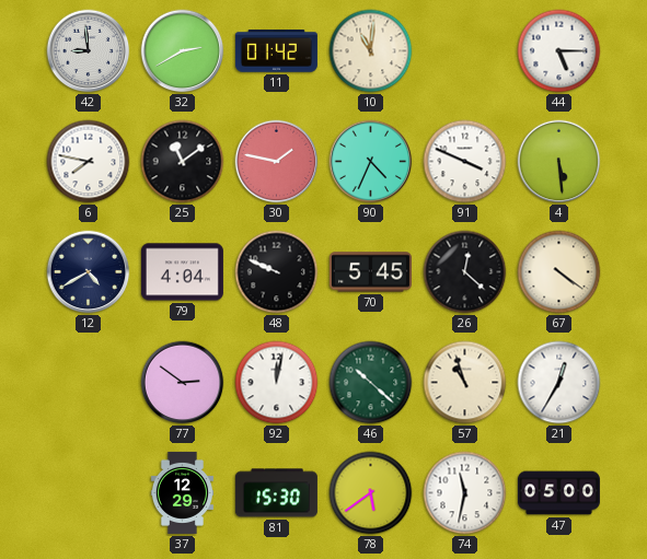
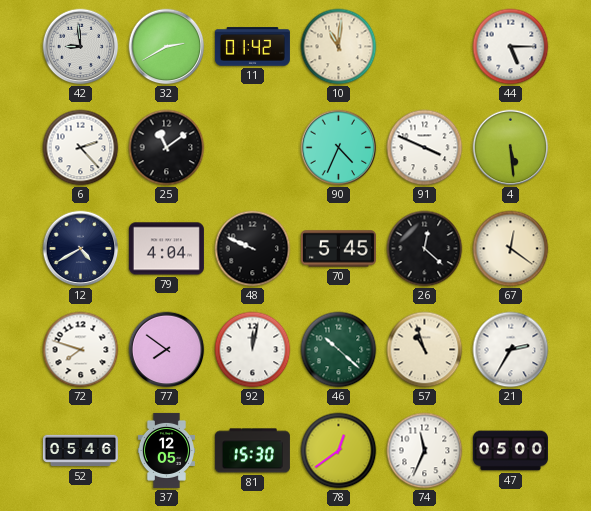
6: 7:47 -> 2:23 (81, 148)
30: 1:47 -> none (277, 162)
67: 4:21 -> 12:21 (511, 249)
72: none -> 7:48 (81, 350)
77: 2:51 -> 7:51 (167, 350)
21: 12:35 -> 2:35 (511, 350)
52: none -> 05:46 (80, 451)
37: 12:29 -> 12:05 (166, 450)
78: 5:39 -> 12:39 (339, 451)
74: 11:32 -> 11:34 (425, 451)
